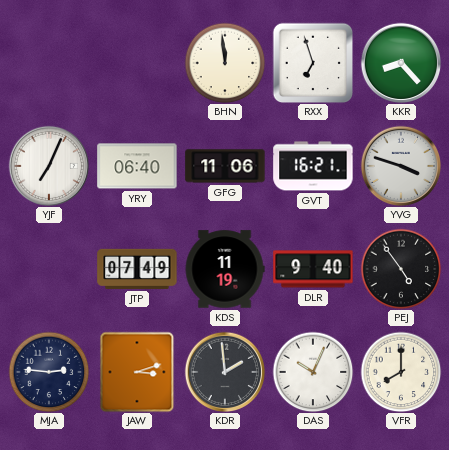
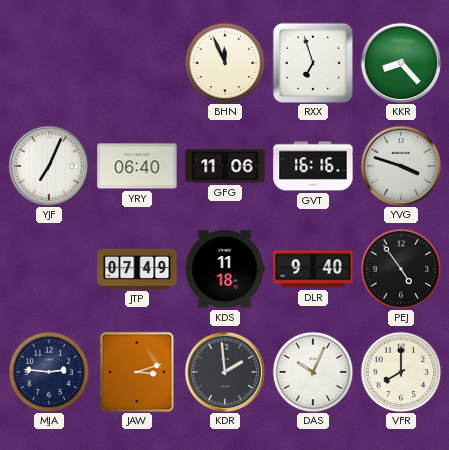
BHN: 11:59 -> 11:56 (225, 63)
GVT: 16:21 -> 16:16 (313, 166)
KDS: 11:19 -> 11:18 (225, 269)
